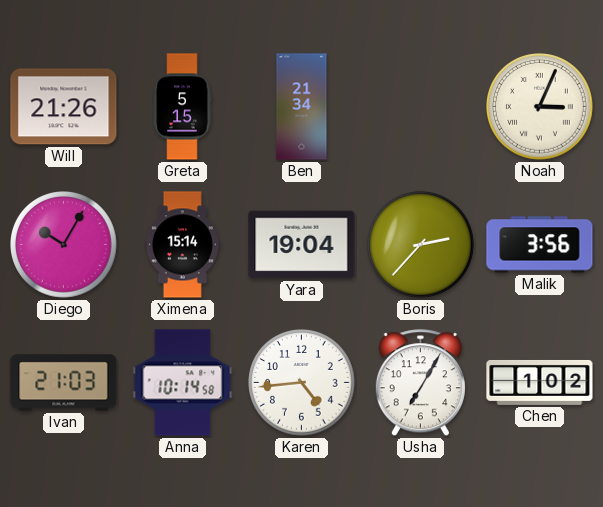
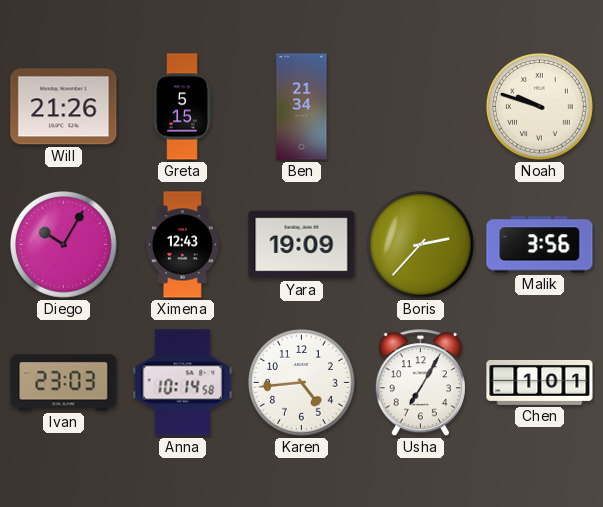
Noah: 3:04 -> 9:48 (540, 107)
Ximena: 15:14 -> 12:43 (182, 245)
Yara: 19:04 -> 19:09 (302, 245)
Ivan: 21:03 -> 23:03 (64, 383)
Chen: 1:02 -> 1:01 (540, 382)
